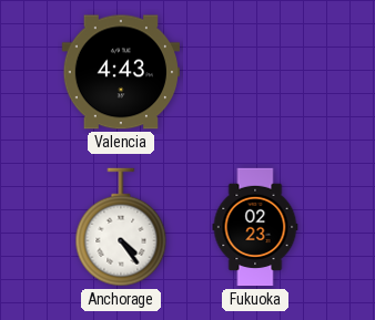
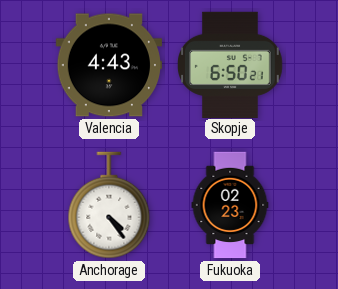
Skopje: none -> 6:50 (231, 64)
